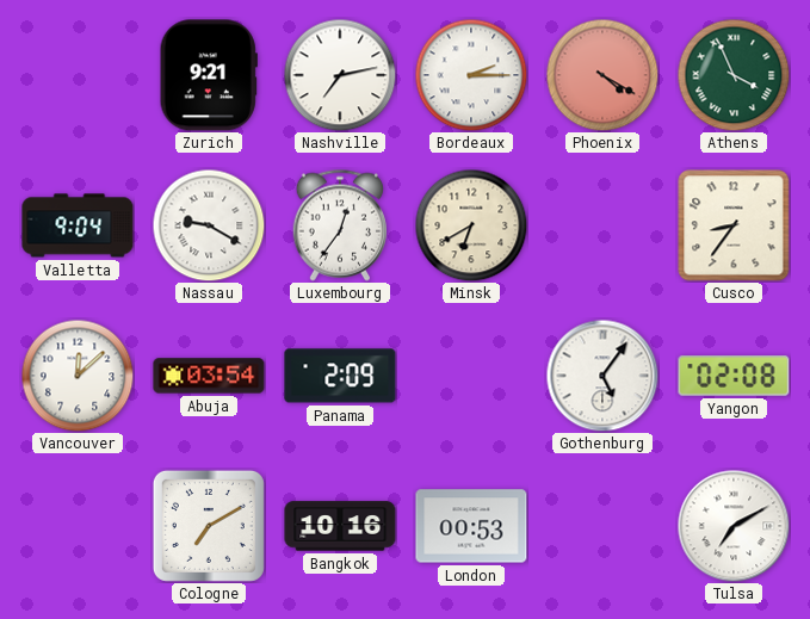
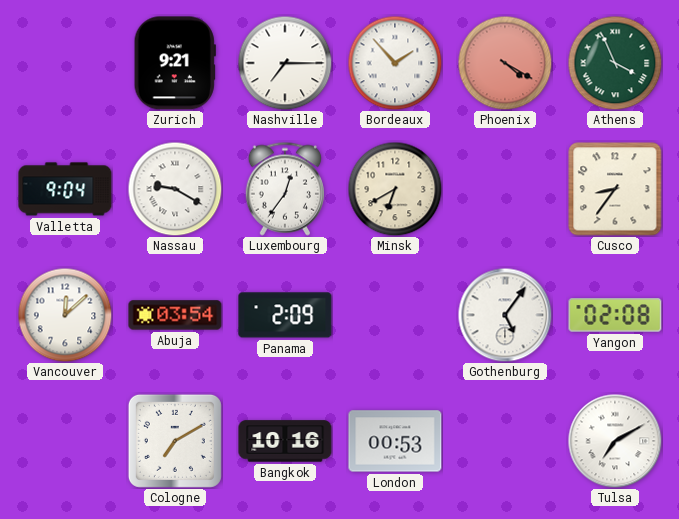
Nashville: 7:13 -> 7:15 (285, 63)
Bordeaux: 2:15 -> 1:53 (395, 63)
